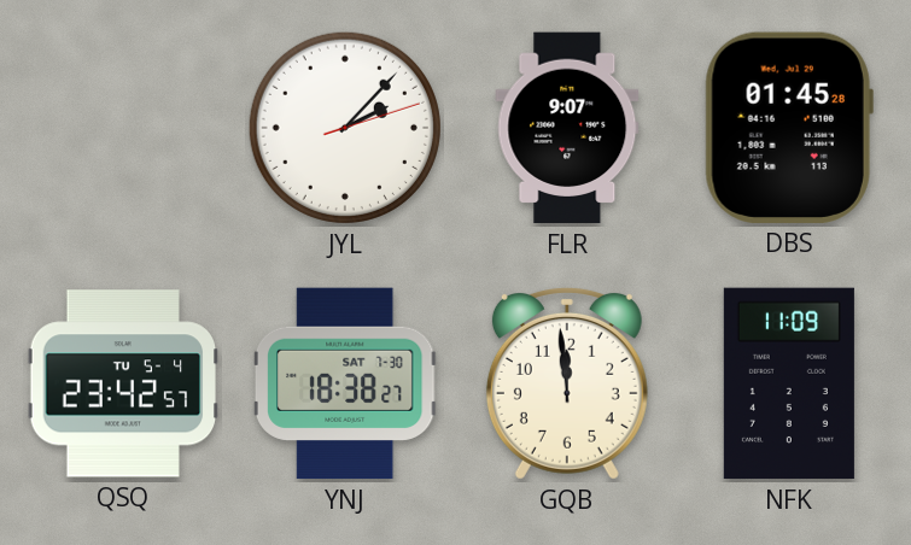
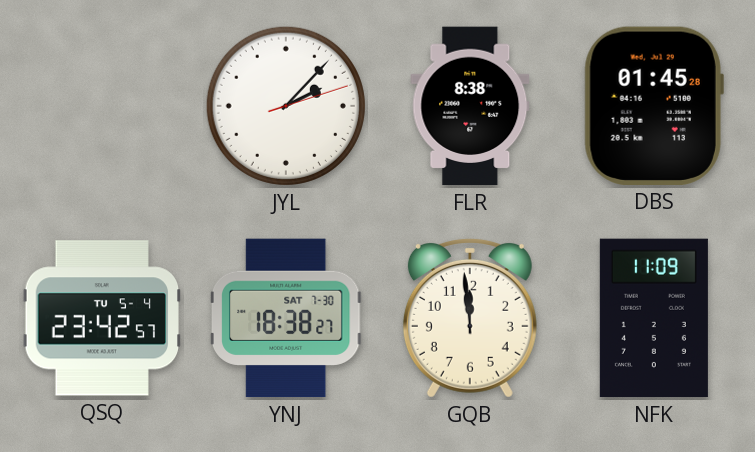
FLR: 9:07 -> 8:38 (470, 106)
